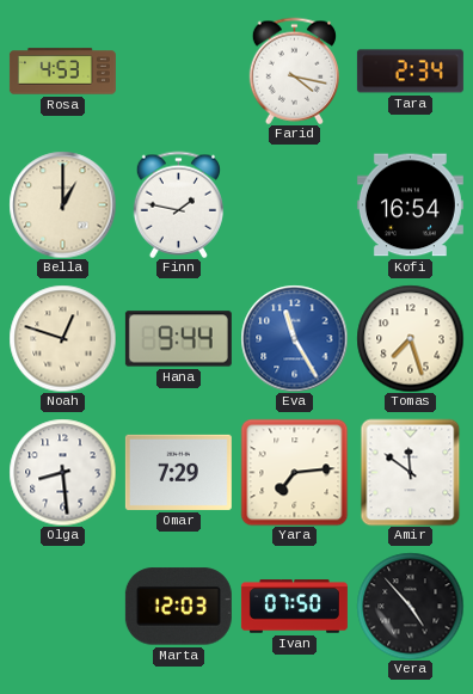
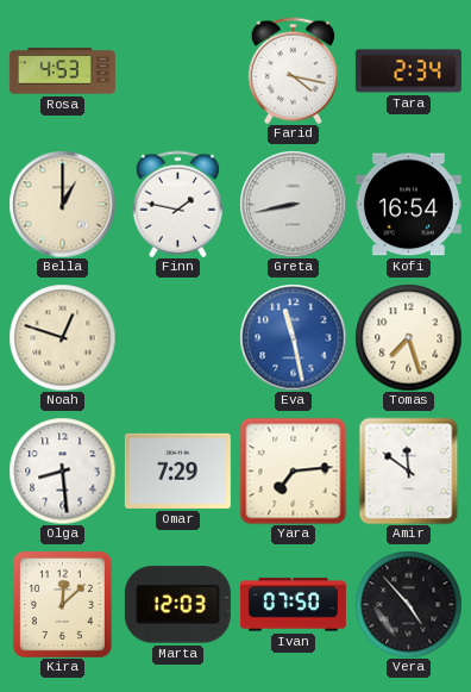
Greta: none -> 8:43 (293, 204)
Hana: 9:44 -> none (178, 339)
Eva: 11:25 -> 11:28 (293, 337)
Kira: none -> 12:08 (62, 604)
